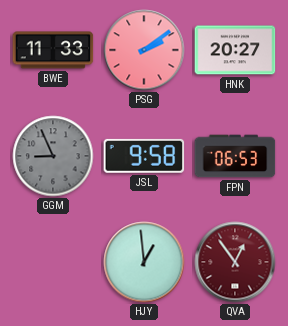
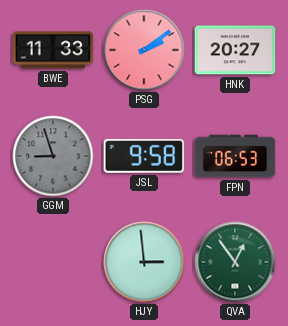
GGM: 8:56 -> 8:57 (53, 156)
HJY: 12:59 -> 2:59 (144, 262)
QVA dial: burgundy -> green (235, 262)
